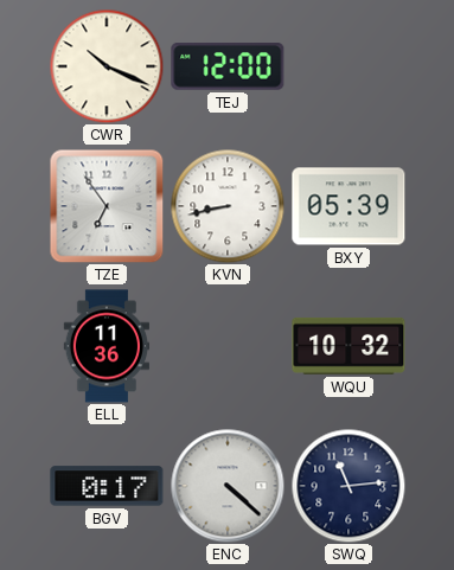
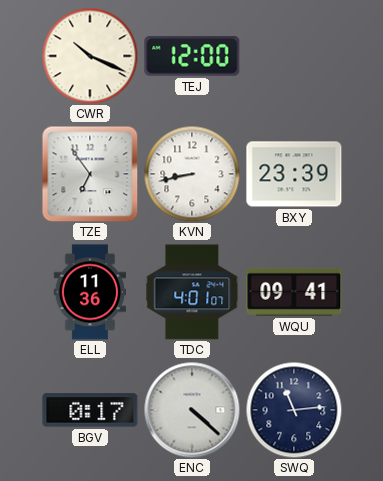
BXY: 05:39 -> 23:39 (294, 174)
TDC: none -> 4:01 (192, 292)
WQU: 10:32 -> 09:41 (294, 292)
